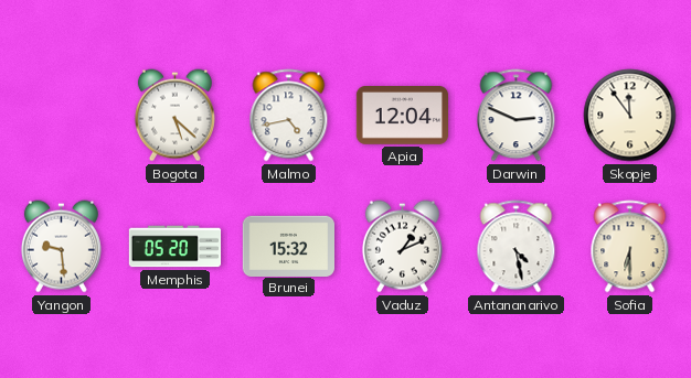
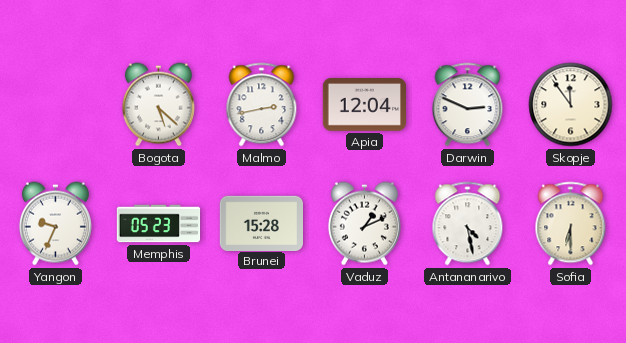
Malmo: 4:43 -> 2:43 (262, 105)
Yangon: 9:29 -> 9:34 (55, 224)
Memphis: 05:20 -> 05:23 (159, 224)
Brunei: 15:32 -> 15:28 (262, 223)
